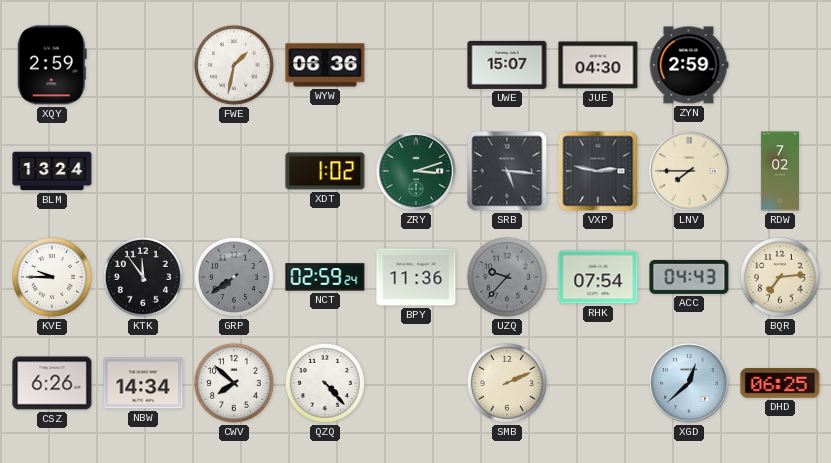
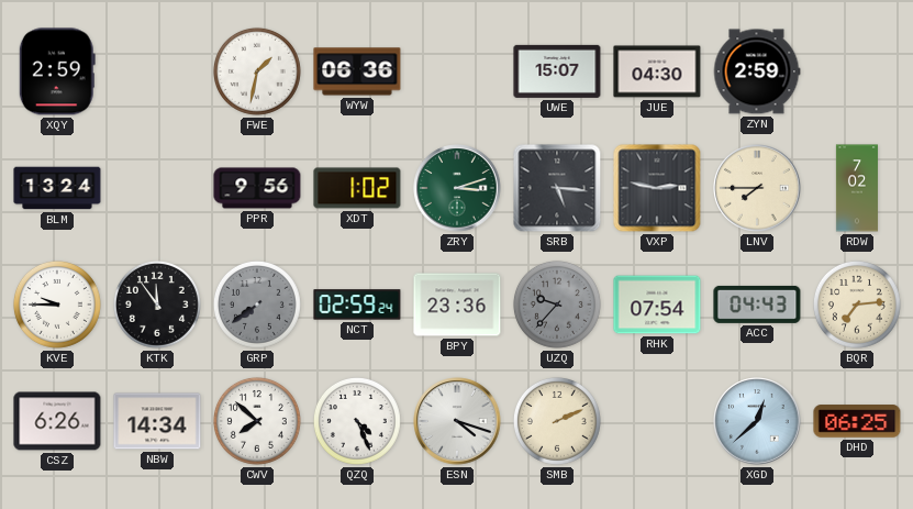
PPR: none -> 9:56 (257, 188)
BPY: 11:36 -> 23:36 (457, 305)
QZQ: 4:23 -> 4:26 (357, 421)
ESN: none -> 4:18 (457, 421)
